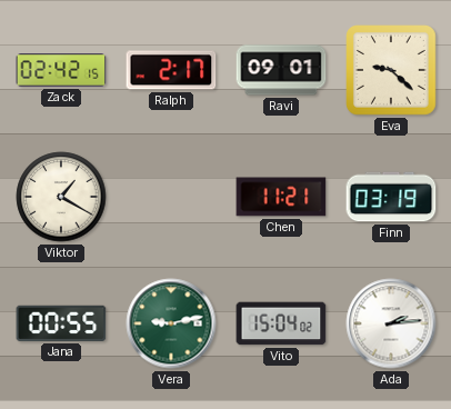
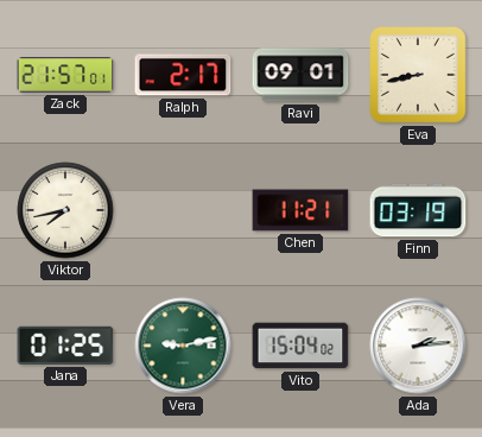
Zack: 02:42 -> 21:57 (65, 75)
Eva: 9:22 -> 8:43 (419, 76)
Viktor: 1:20 -> 7:43 (65, 210)
Jana: 00:55 -> 01:25 (65, 346)
